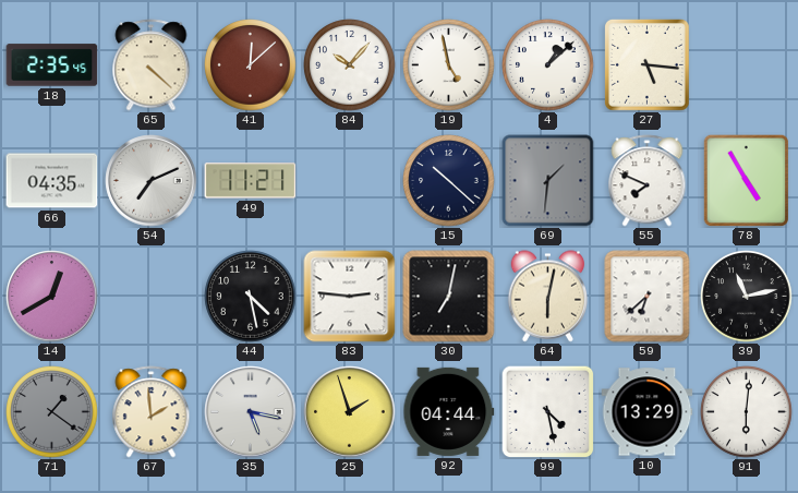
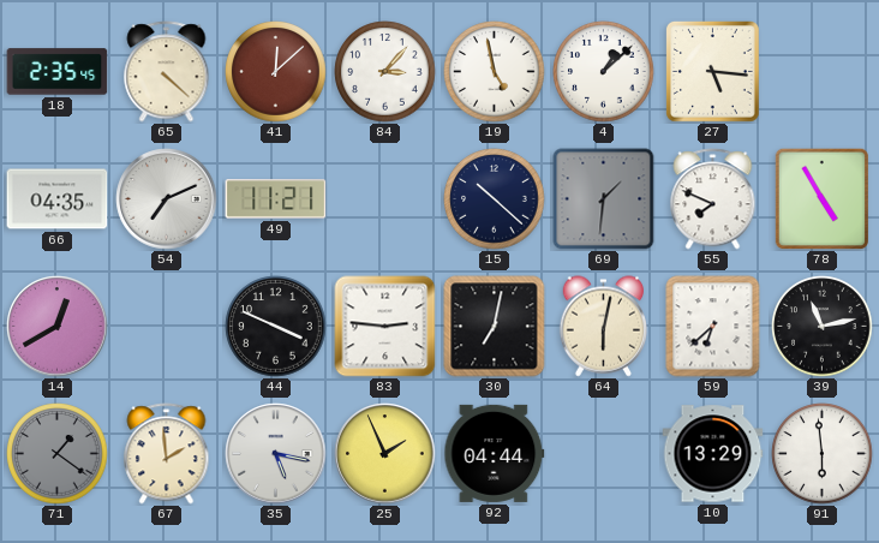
84: 10:07 -> 3:07 (385, 72)
44: 4:28 -> 3:49 (276, 327)
25: 1:57 -> 1:56 (385, 454)
99: 4:28 -> none (547, 411)
91: 6:01 -> 5:59 (823, 454)
